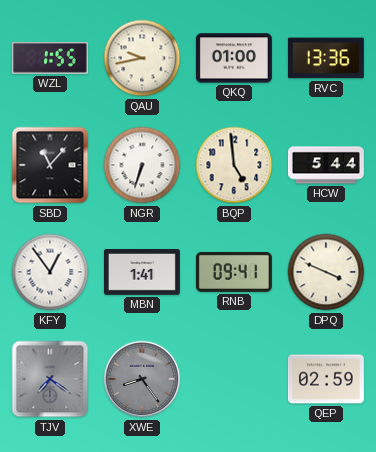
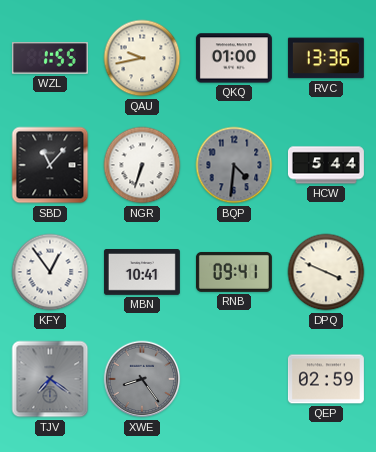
BQP: 4:59 -> 4:31 (234, 165)
BQP dial: cream -> grey (234, 165)
MBN: 1:41 -> 10:41 (142, 273)
